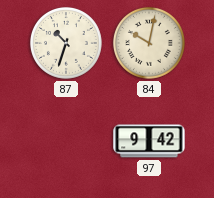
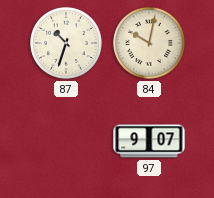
97: 9:42 -> 9:07 (149, 141)
